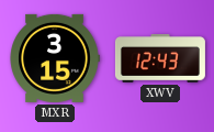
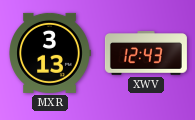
MXR: 3:15 -> 3:13 (50, 53)
